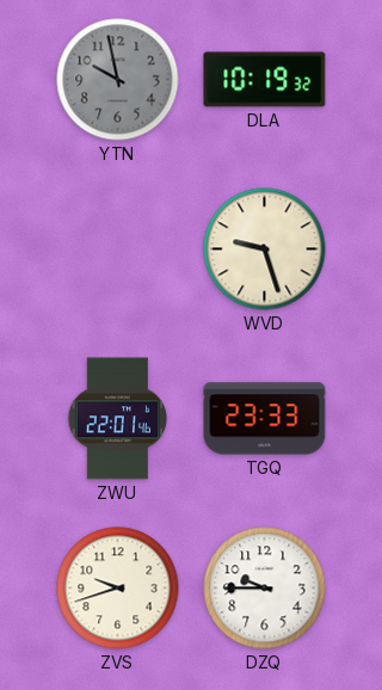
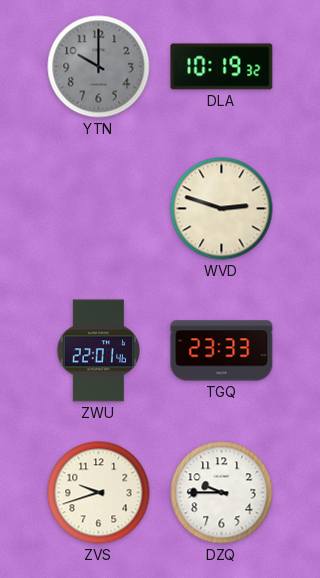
YTN: 9:58 -> 10:00 (99, 67)
WVD: 9:27 -> 2:48 (222, 209)
